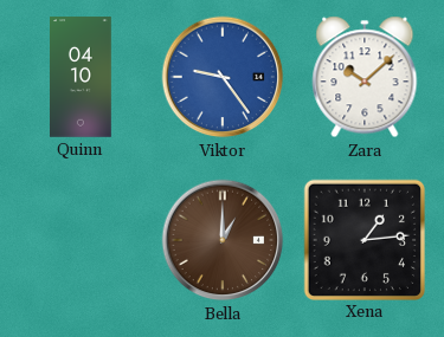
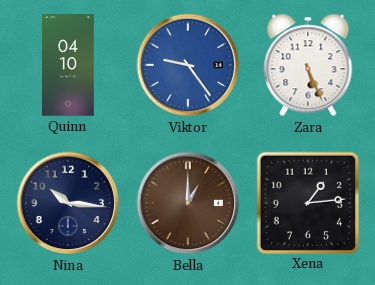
Zara: 10:08 -> 5:26 (308, 65)
Nina: none -> 10:16 (68, 203)
